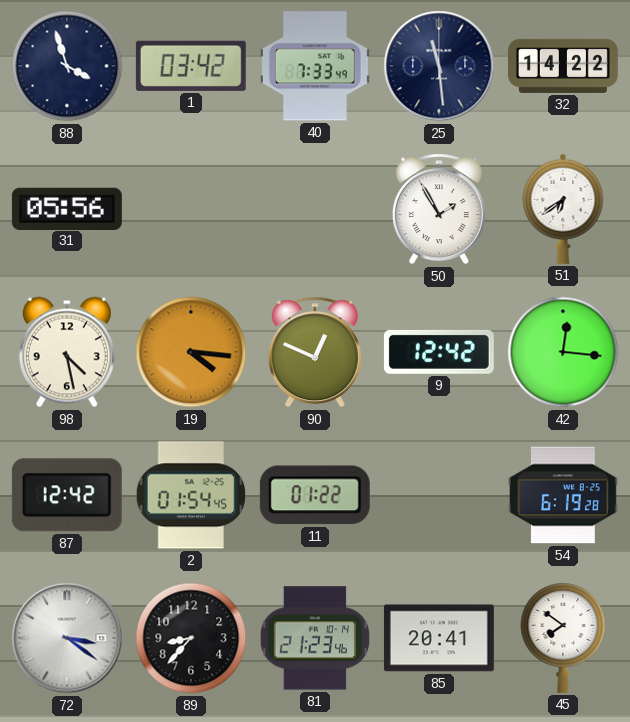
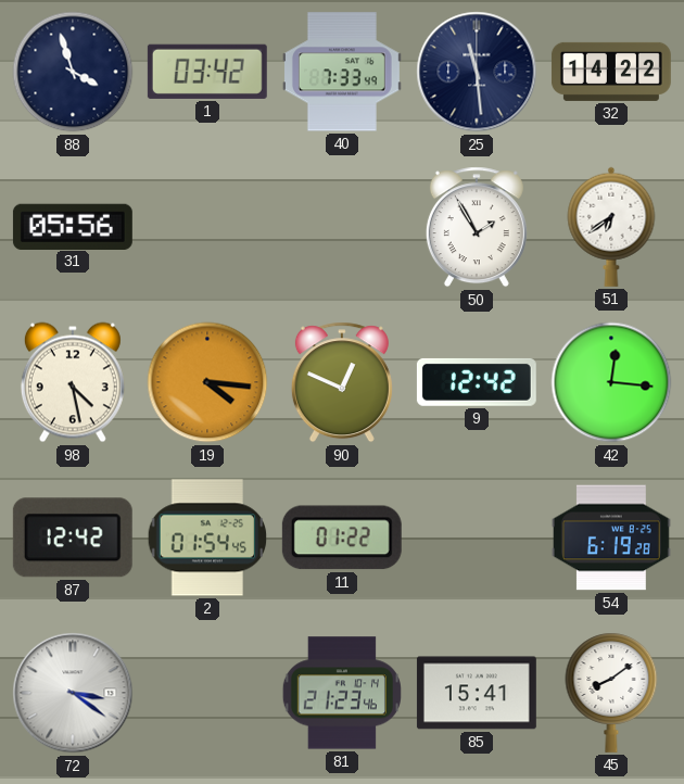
89: 8:37 -> none (191, 638)
85: 20:41 -> 15:41 (477, 693)
45: 7:51 -> 8:09 (611, 693)
